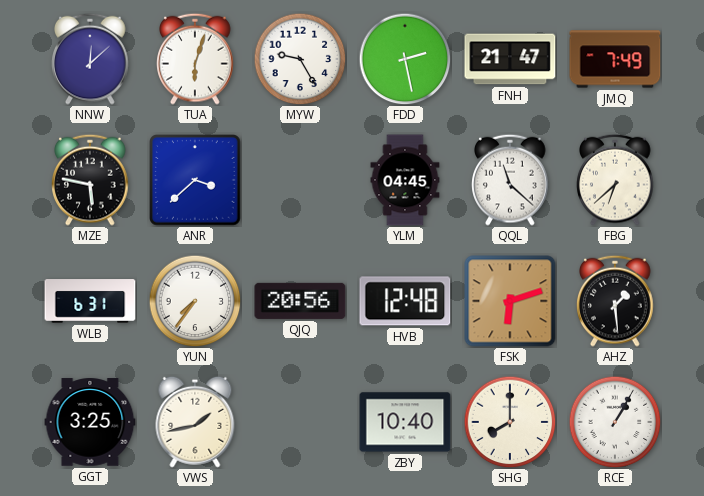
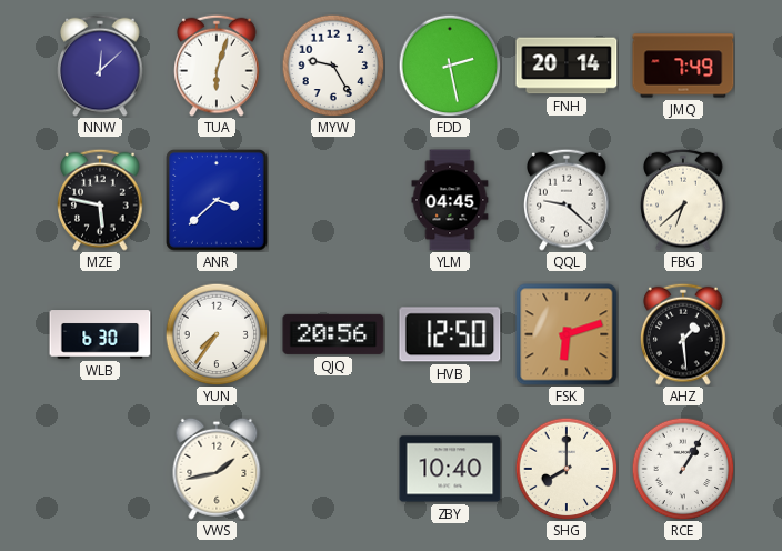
FNH: 21:47 -> 20:14 (567, 66)
QQL: 11:22 -> 9:22 (567, 200)
WLB: 6:31 -> 6:30 (100, 334)
HVB: 12:48 -> 12:50 (450, 334)
GGT: 3:25 -> none (90, 422)
